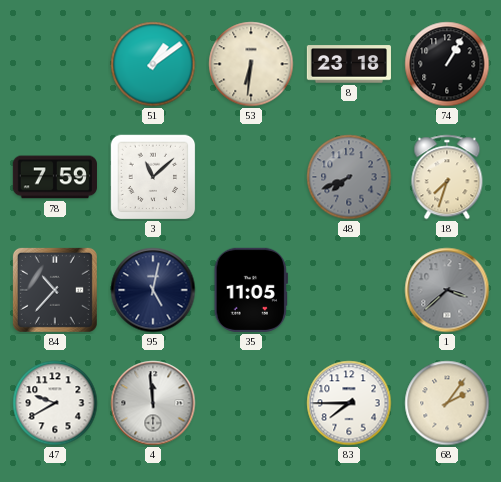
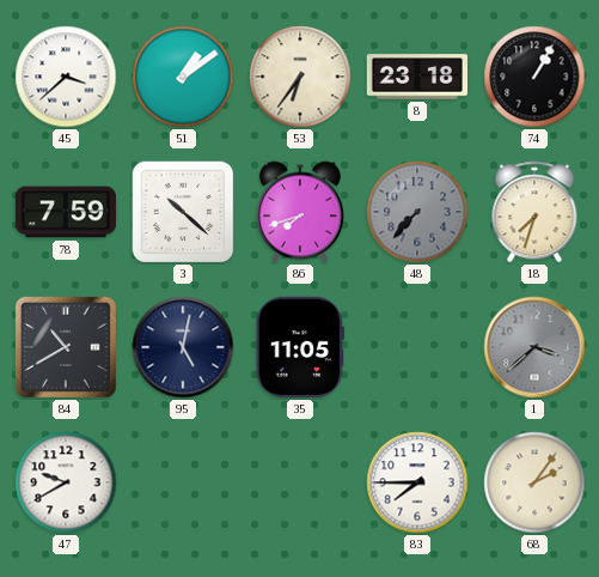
45: none -> 3:38 (66, 77)
53: 6:31 -> 6:36 (300, 77)
3: 11:08 -> 10:22 (183, 212)
86: none -> 7:42 (300, 212)
48: 7:41 -> 7:37 (417, 212)
84: 10:37 -> 10:40 (66, 347)
4: 11:59 -> none (153, 403)
